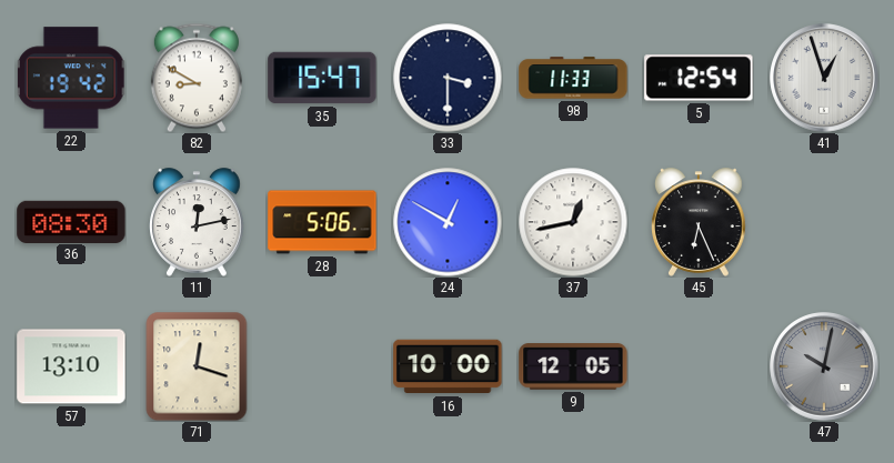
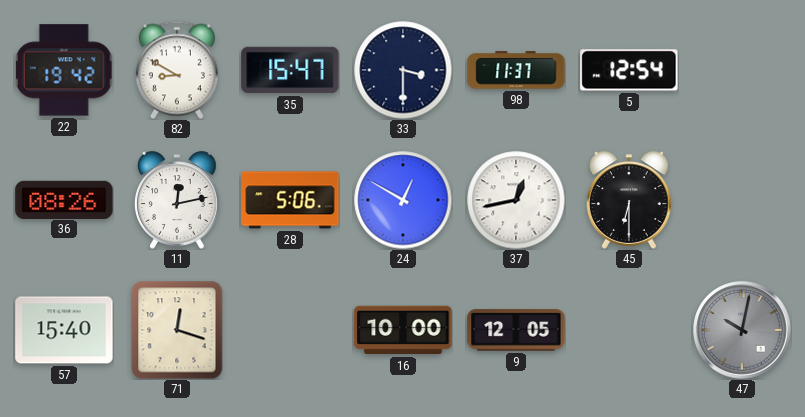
98: 11:33 -> 11:37 (516, 70)
41: 12:57 -> none (824, 78)
36: 08:30 -> 08:26 (64, 199)
45: 6:26 -> 6:30 (629, 200)
57: 13:10 -> 15:40 (64, 330)
